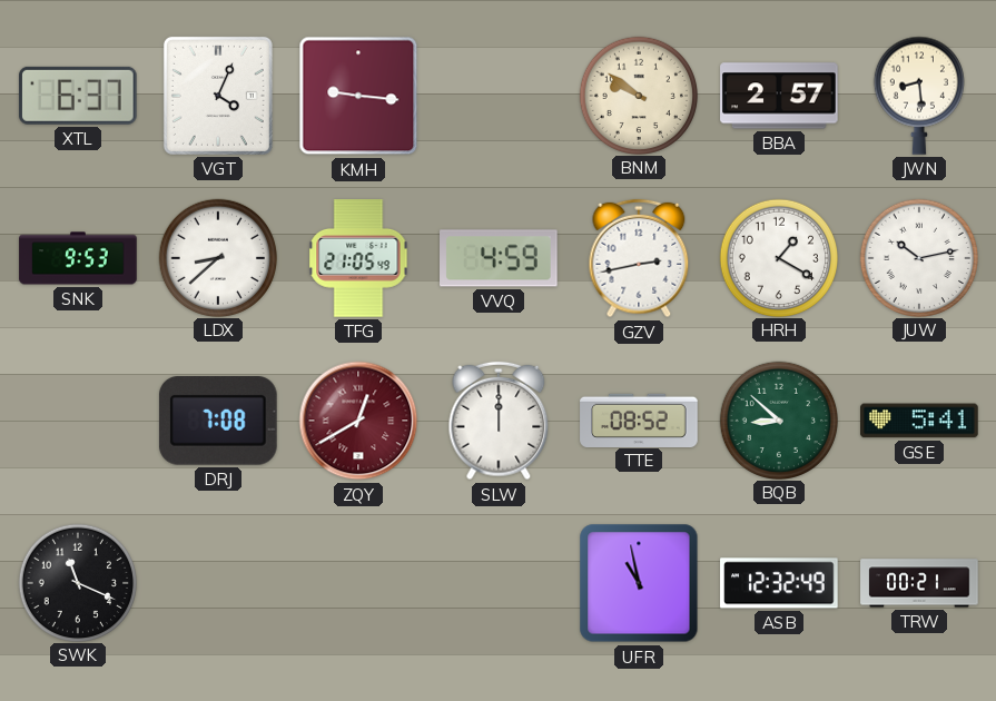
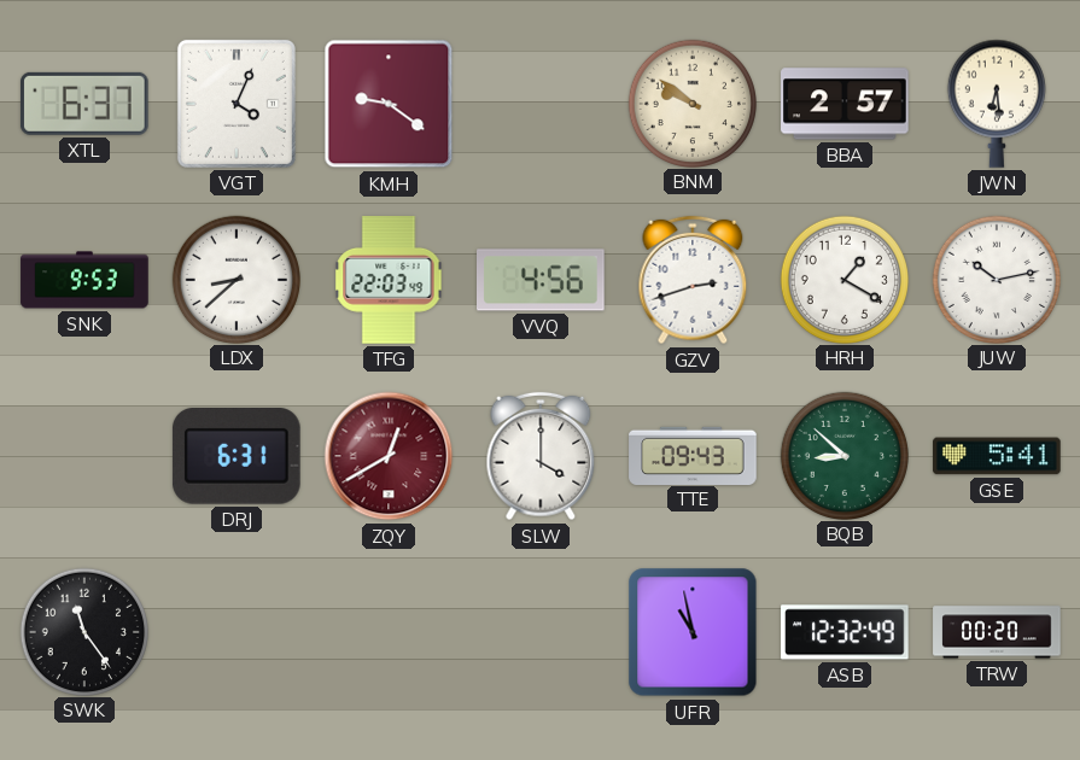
KMH: 9:16 -> 9:21 (389, 104)
JWN: 8:29 -> 6:29 (996, 104)
TFG: 21:05 -> 22:03 (389, 280)
VVQ: 4:59 -> 4:56 (542, 280)
GZV: 2:43 -> 2:42 (693, 280)
DRJ: 7:08 -> 6:31 (237, 457)
SLW: 12:00 -> 4:00 (541, 456)
TTE: 08:52 -> 09:43 (693, 455)
SWK: 11:19 -> 11:24 (83, 631)
TRW: 00:21 -> 00:20 (997, 632)
